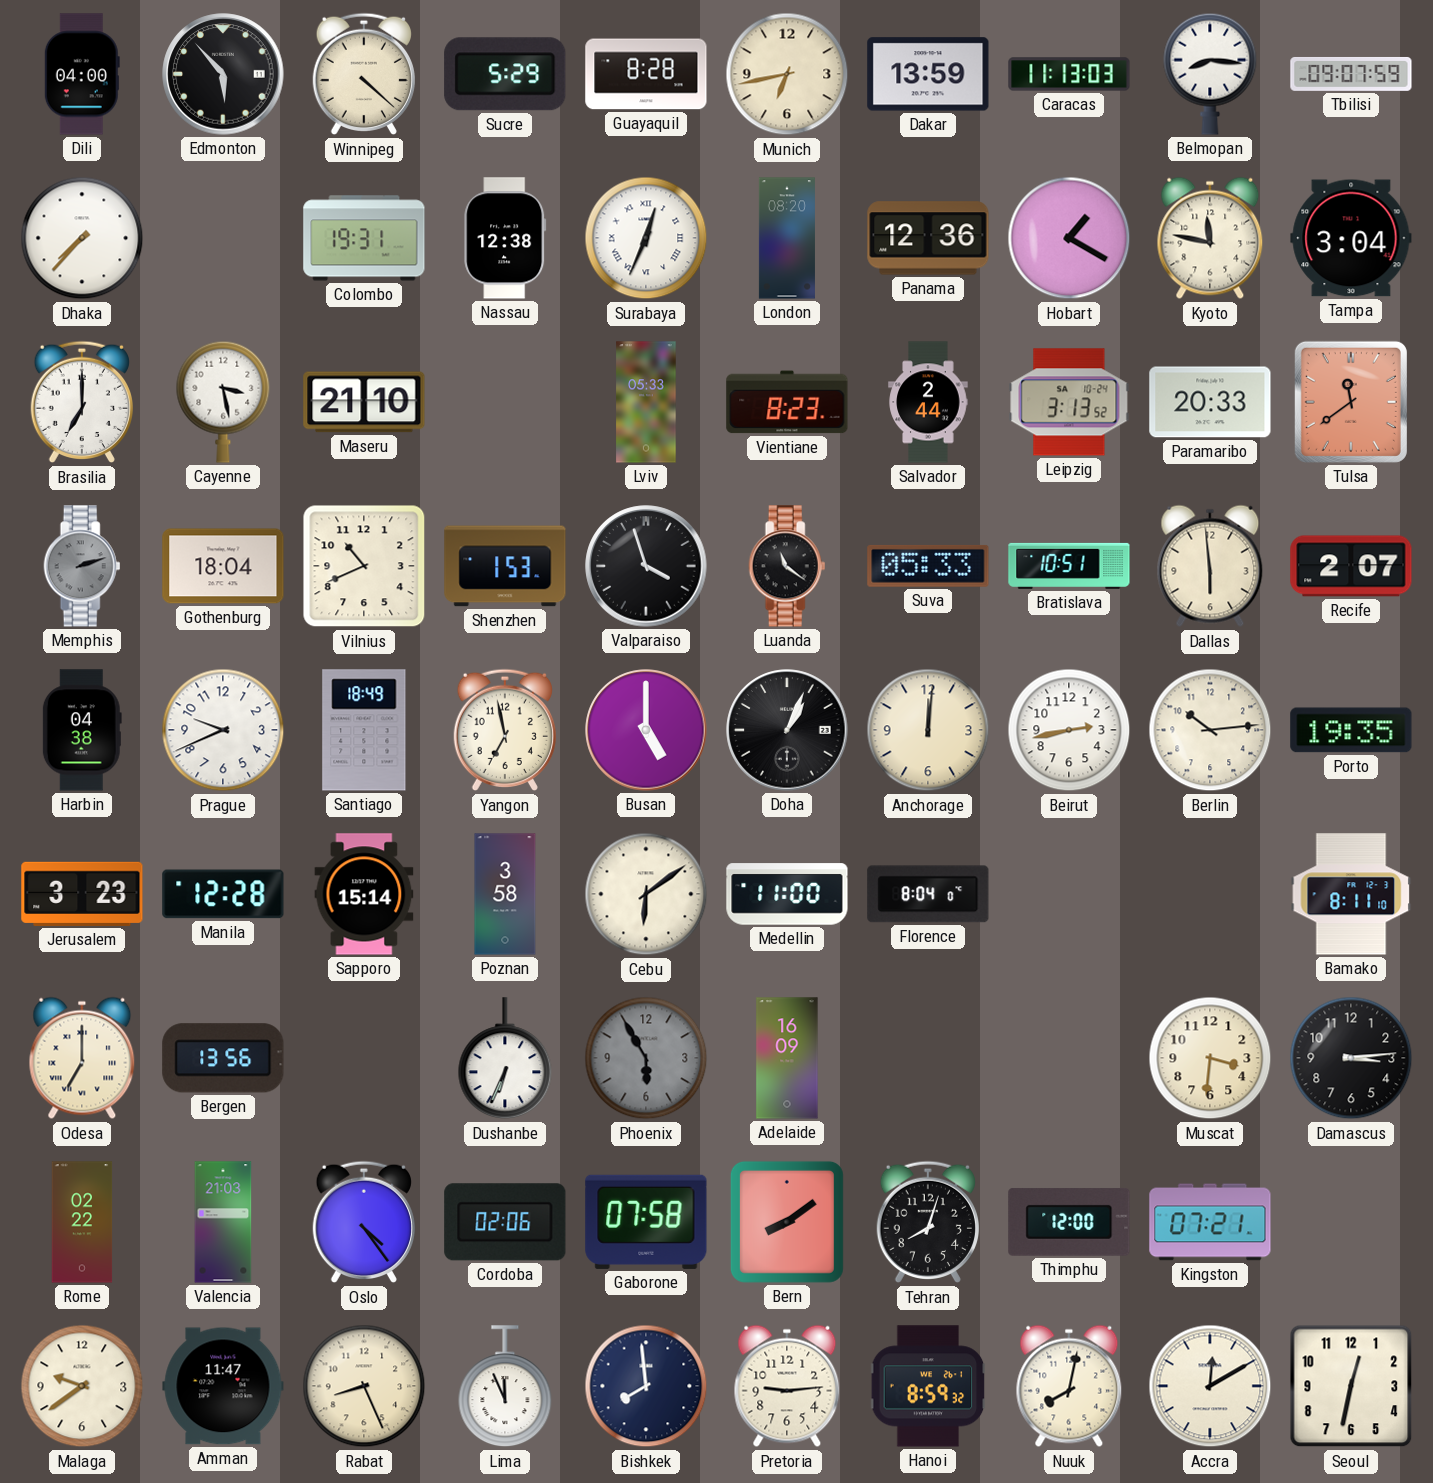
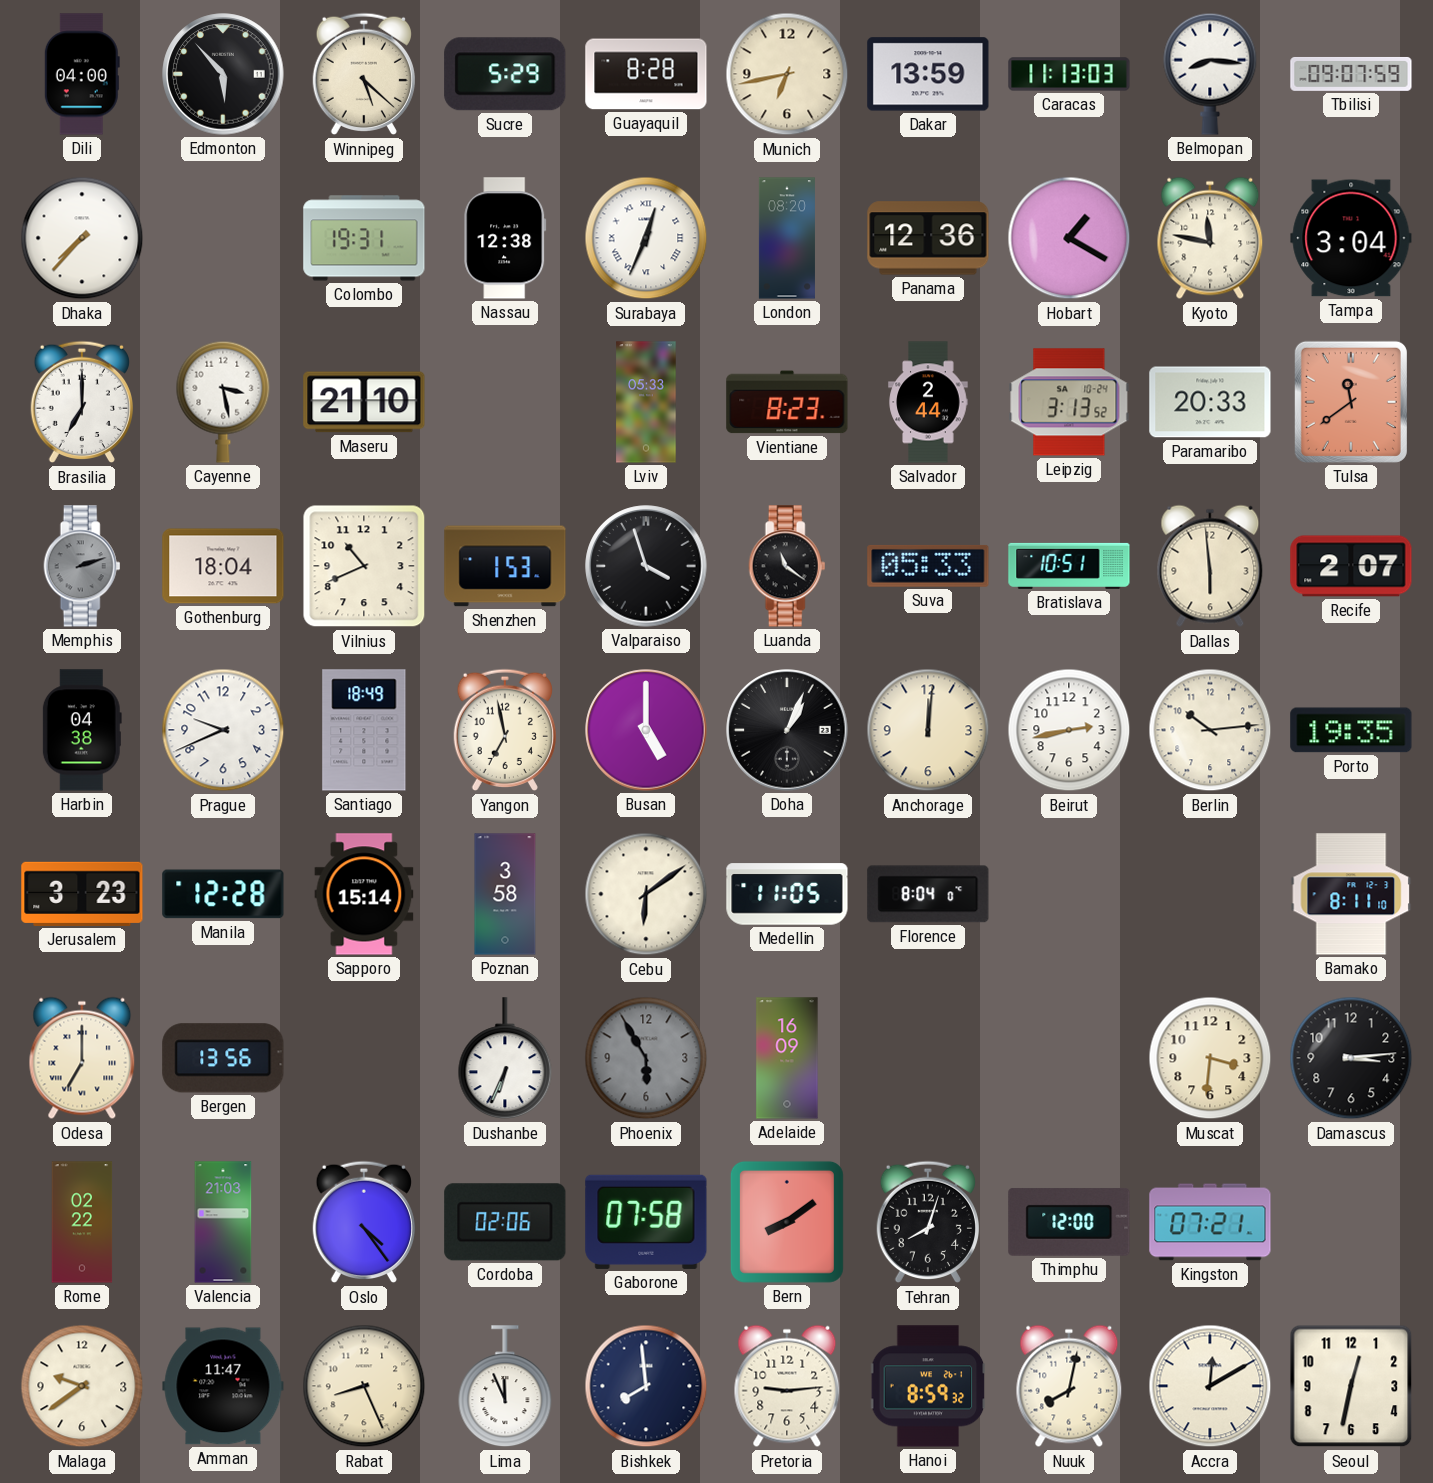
Winnipeg: 4:22 -> 5:22 (363, 74)
Medellin: 11:00 -> 11:05 (787, 894)
